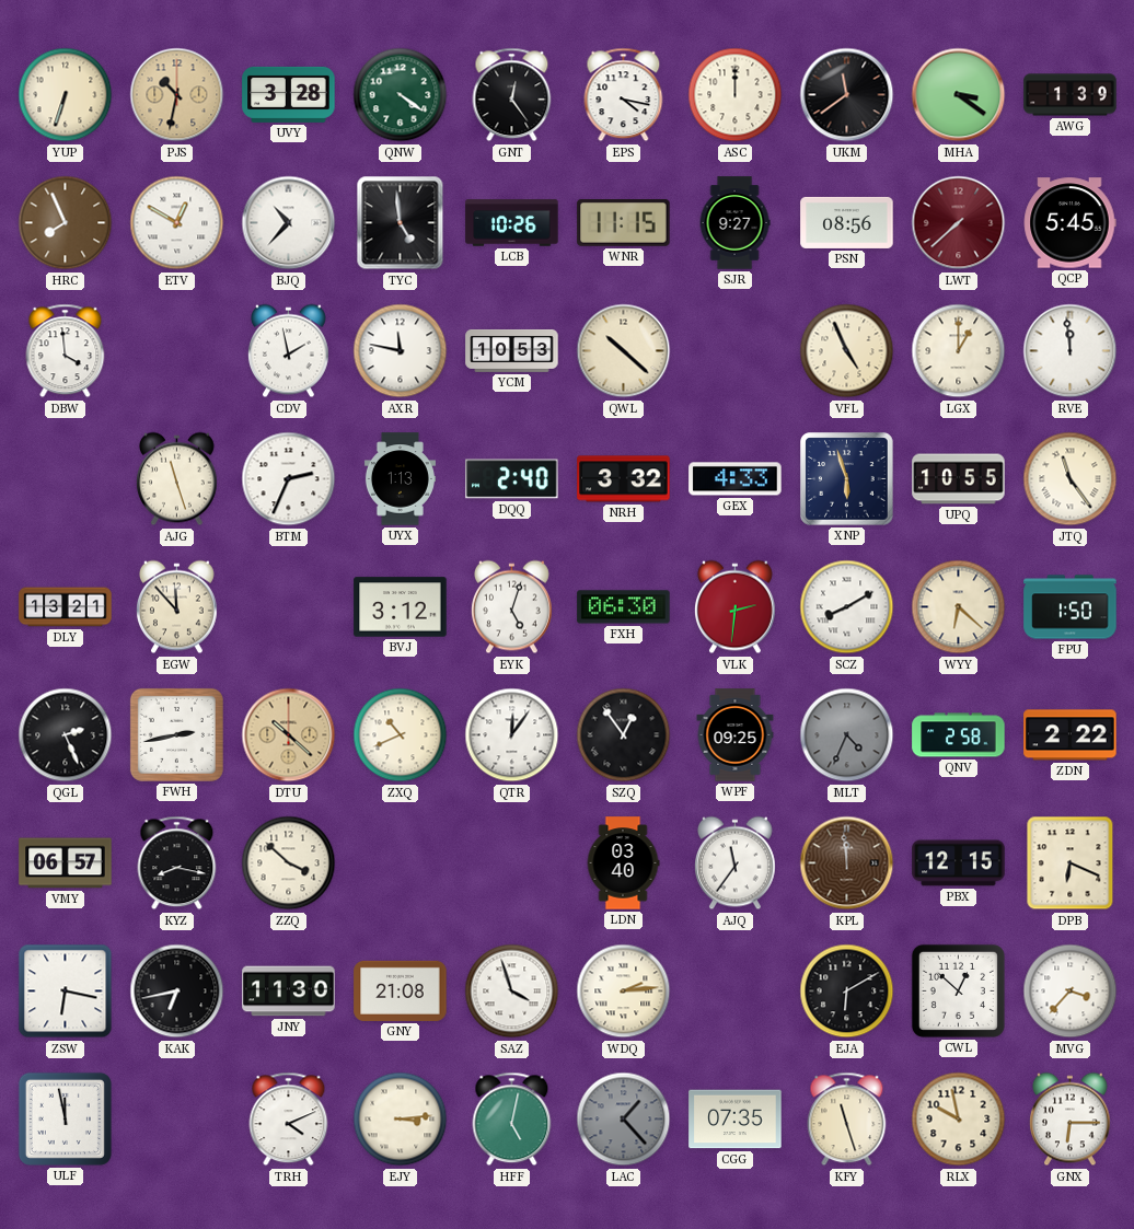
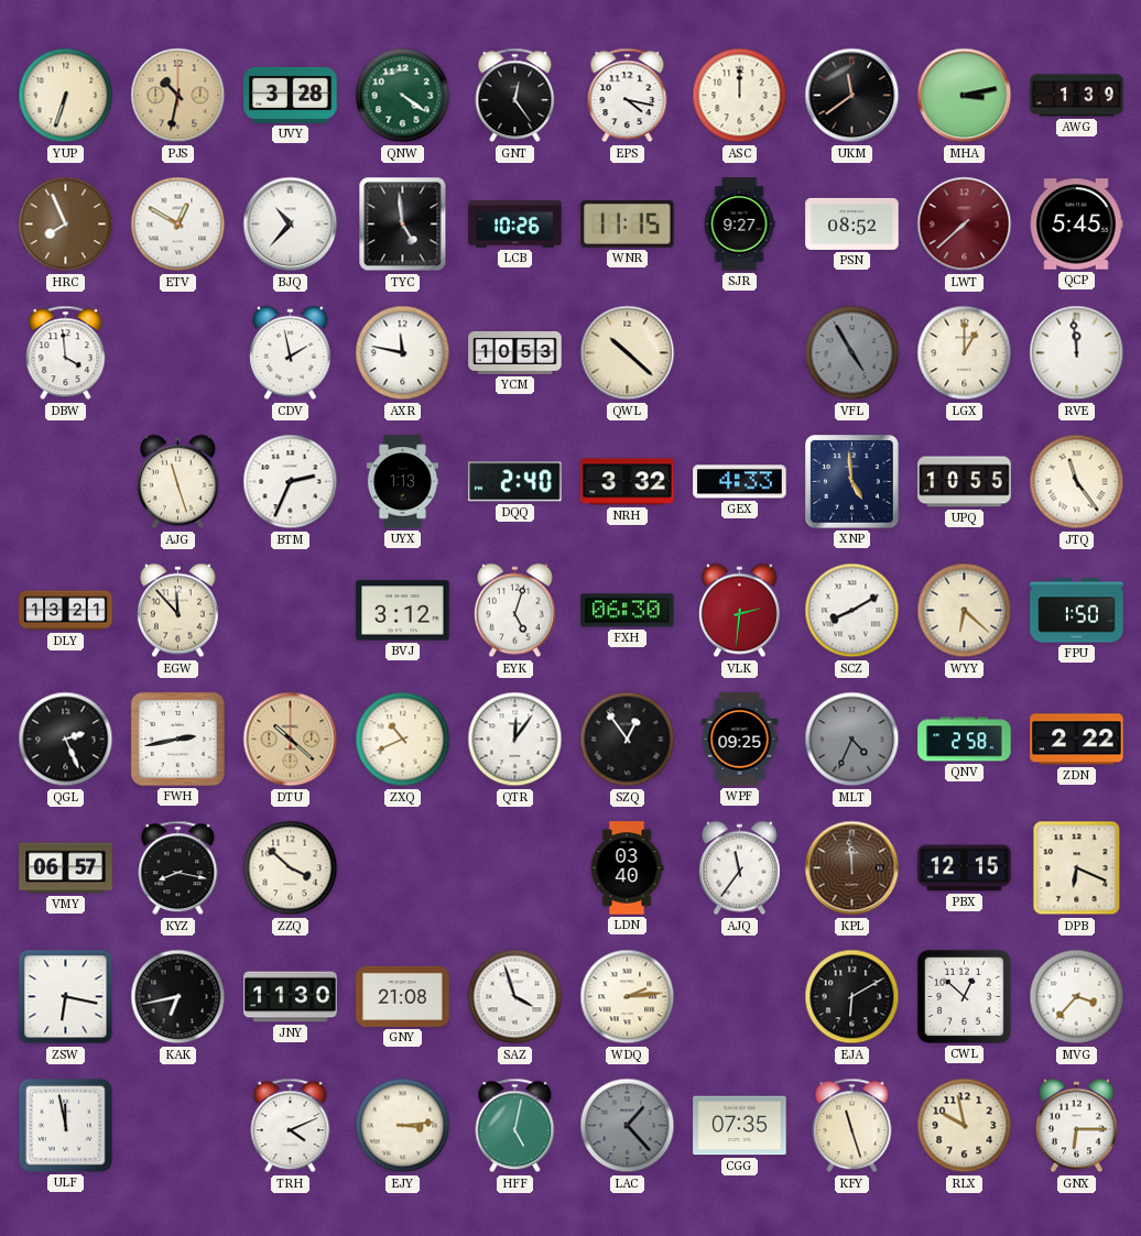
MHA: 3:21 -> 3:13 (965, 96)
PSN: 08:56 -> 08:52 (852, 223)
VFL: 4:56 -> 4:55 (852, 353)
VFL dial: cream -> grey (852, 353)
XNP: 5:57 -> 4:59 (852, 482)
